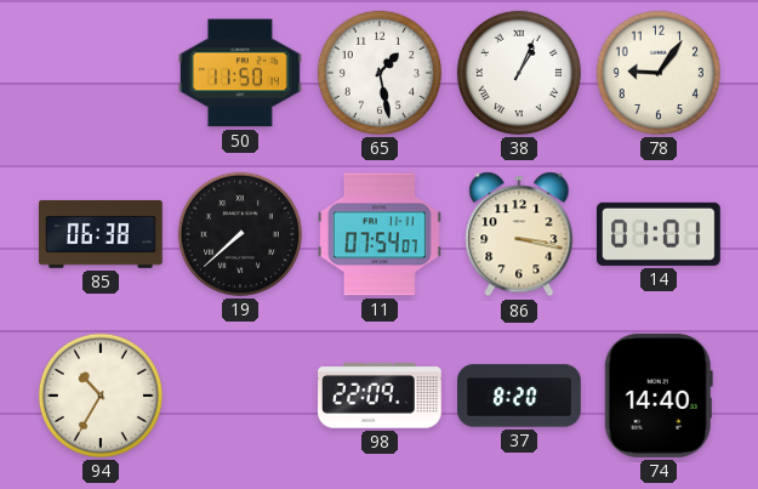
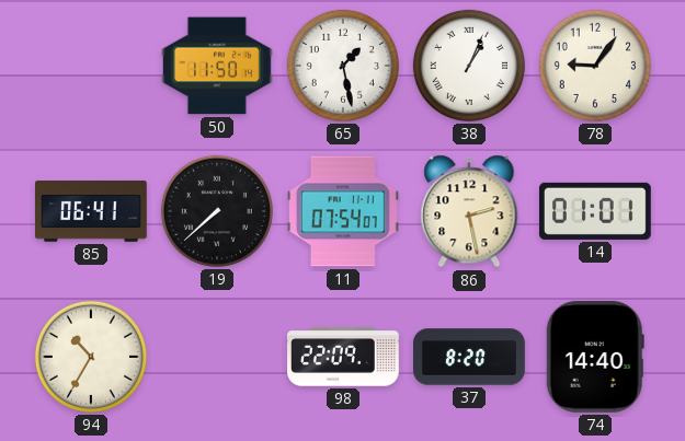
85: 06:38 -> 06:41 (92, 211)
86: 3:17 -> 2:28 (469, 211)
